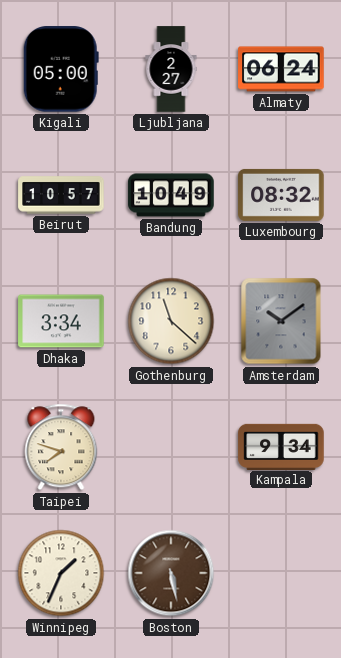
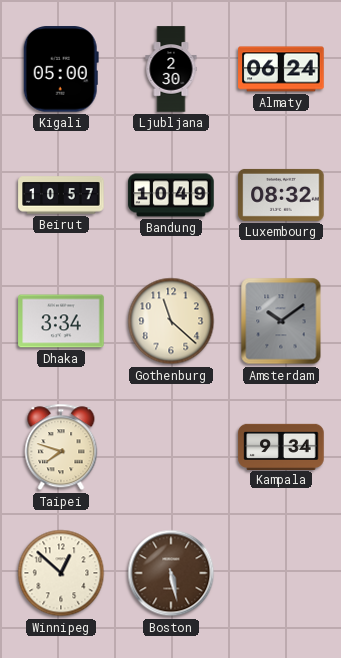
Ljubljana: 2:27 -> 2:30 (171, 69)
Winnipeg: 1:34 -> 12:52 (61, 573)
